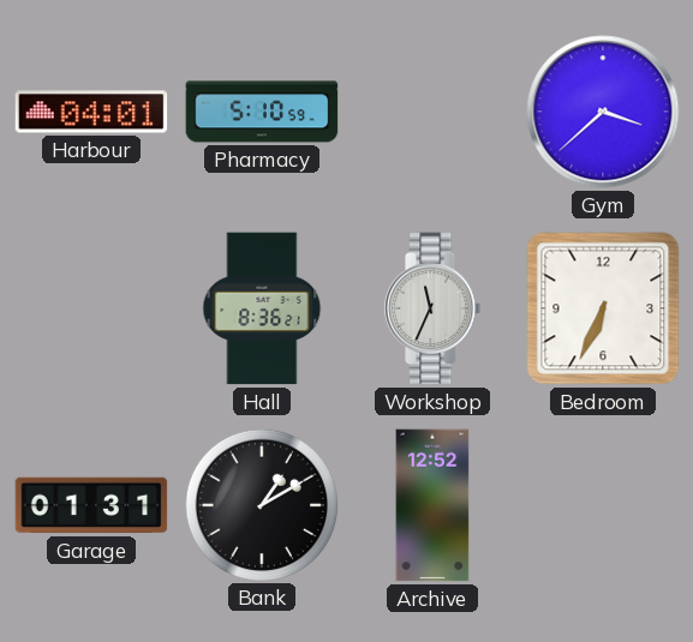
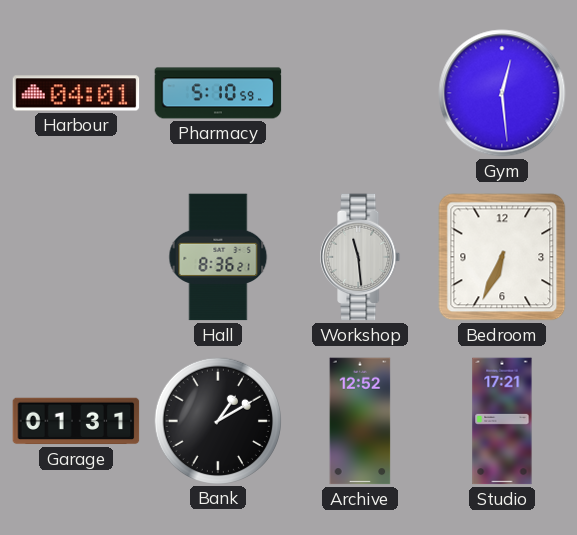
Gym: 3:38 -> 12:29 (502, 93)
Workshop: 11:34 -> 11:29 (361, 257)
Studio: none -> 17:21 (502, 421)
